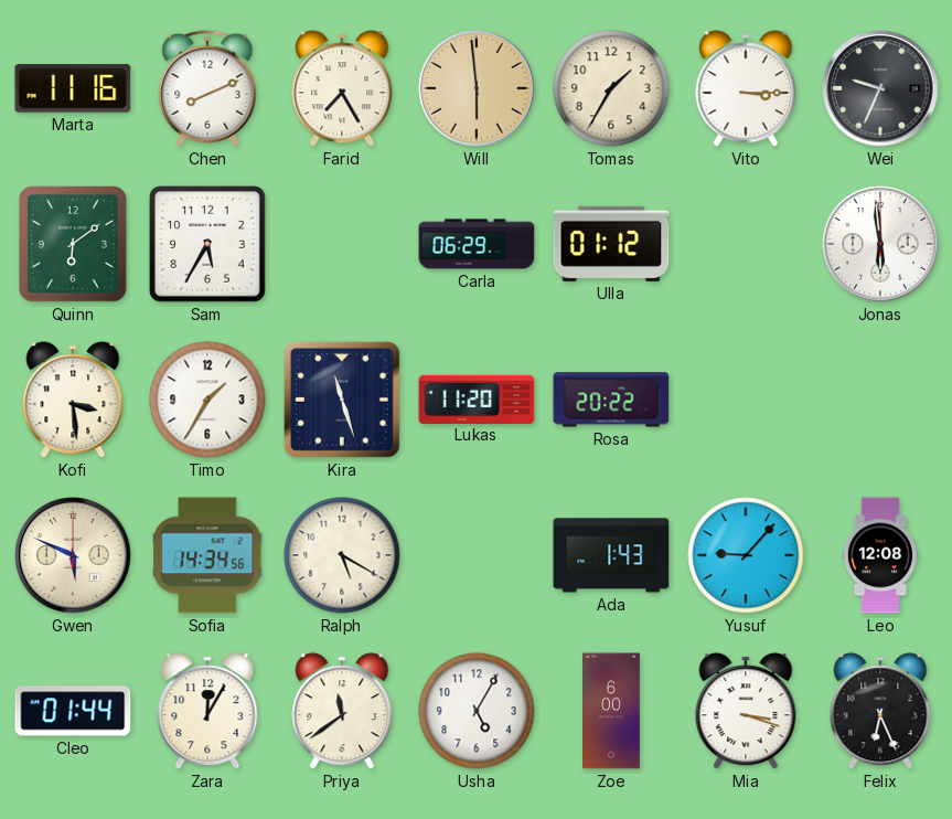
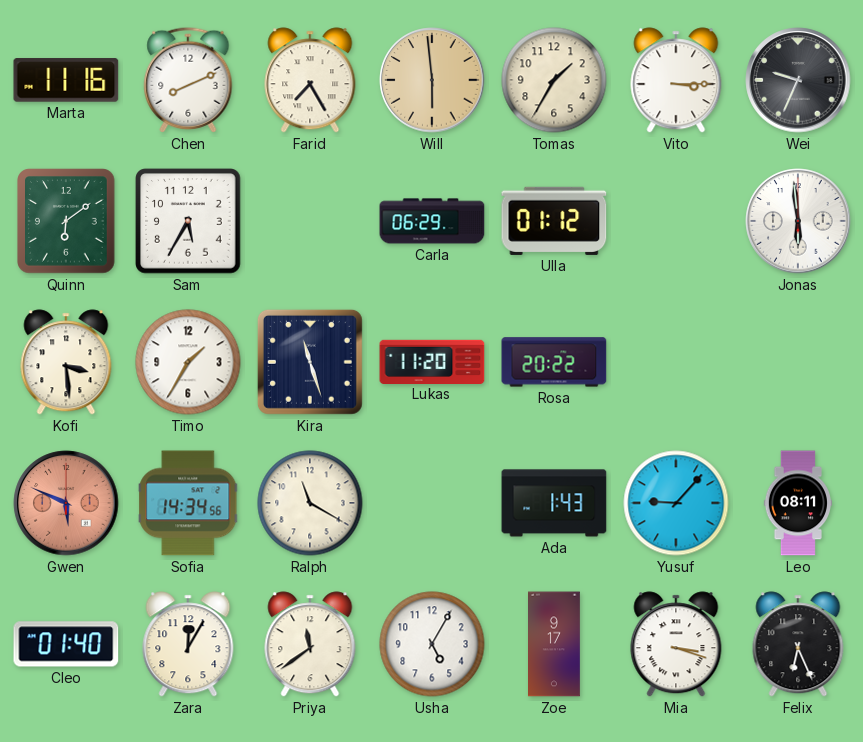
Gwen dial: cream -> salmon (66, 503)
Ralph: 5:20 -> 11:20 (310, 503)
Leo: 12:08 -> 08:11 (797, 503)
Cleo: 01:44 -> 01:40 (66, 644)
Zoe: 6:00 -> 9:17 (555, 644)
